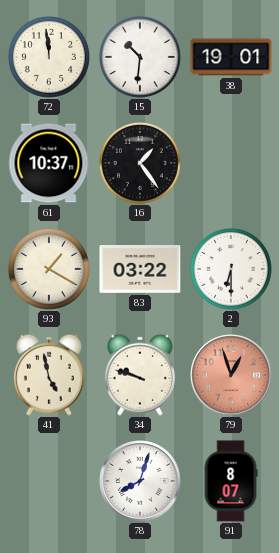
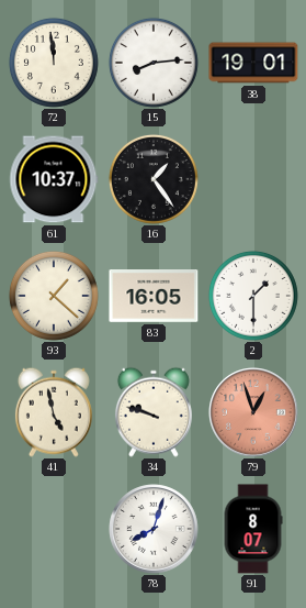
15: 10:31 -> 8:14 (154, 63)
93: 1:20 -> 1:22 (54, 296)
83: 03:22 -> 16:05 (154, 297)
2: 6:30 -> 1:30 (253, 296)
